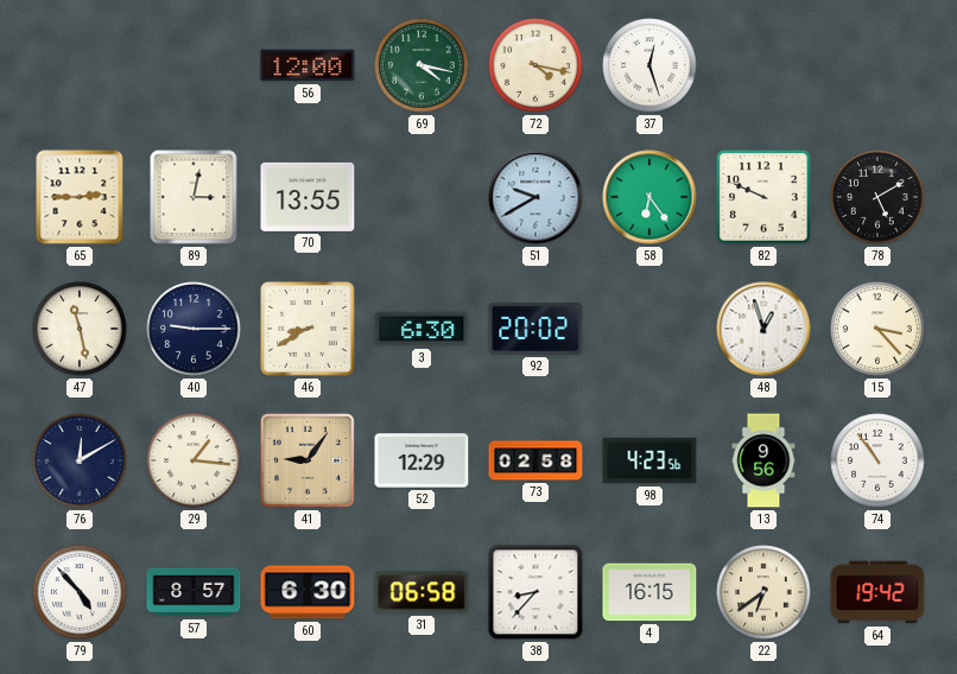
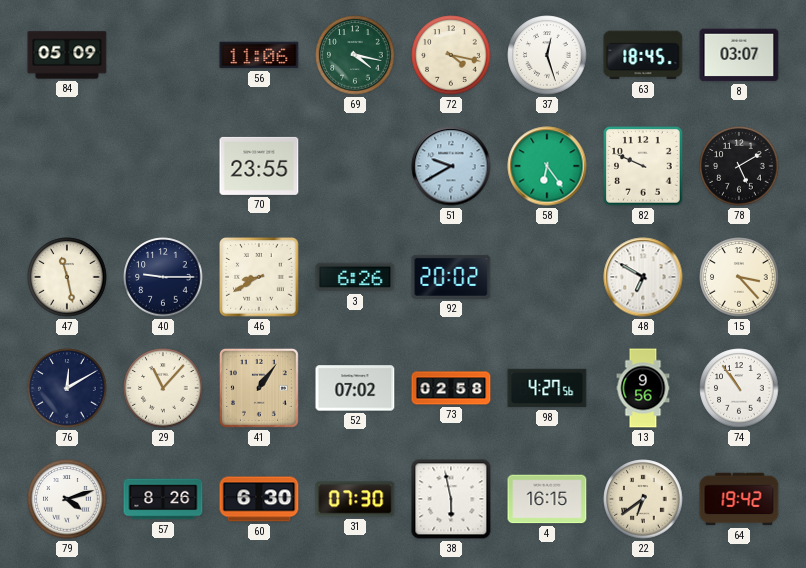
84: none -> 05:09 (67, 55)
56: 12:00 -> 11:06 (259, 55)
63: none -> 18:45 (643, 55)
8: none -> 03:07 (739, 55)
65: 2:45 -> none (80, 197)
89: 3:02 -> none (194, 197)
70: 13:55 -> 23:55 (259, 166)
3: 6:30 -> 6:26 (355, 277)
48: 12:57 -> 6:50 (643, 277)
29: 1:16 -> 11:07 (163, 388)
41: 9:06 -> 1:06 (259, 388)
52: 12:29 -> 07:02 (355, 388)
98: 4:23 -> 4:27 (547, 388)
79: 4:53 -> 4:12 (67, 499)
57: 8:57 -> 8:26 (163, 499)
31: 06:58 -> 07:30 (355, 499)
38: 8:37 -> 5:58 (451, 499)
